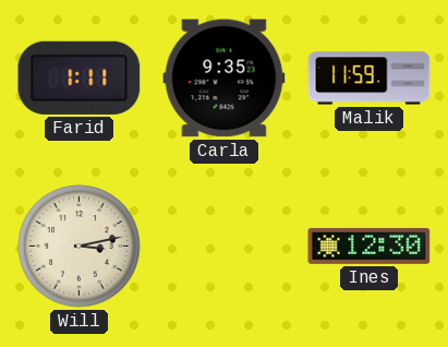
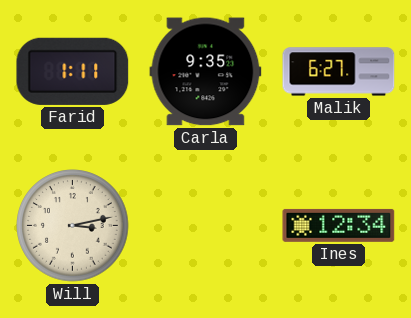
Malik: 11:59 -> 6:27 (339, 72)
Ines: 12:30 -> 12:34 (339, 225)
